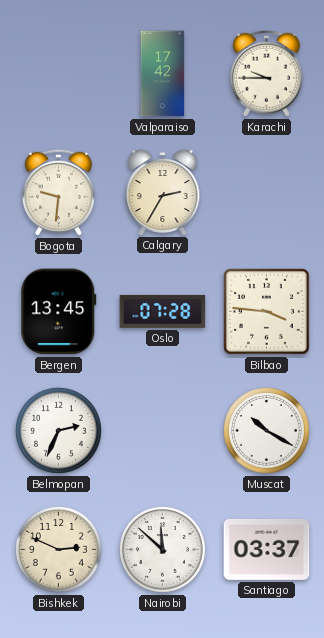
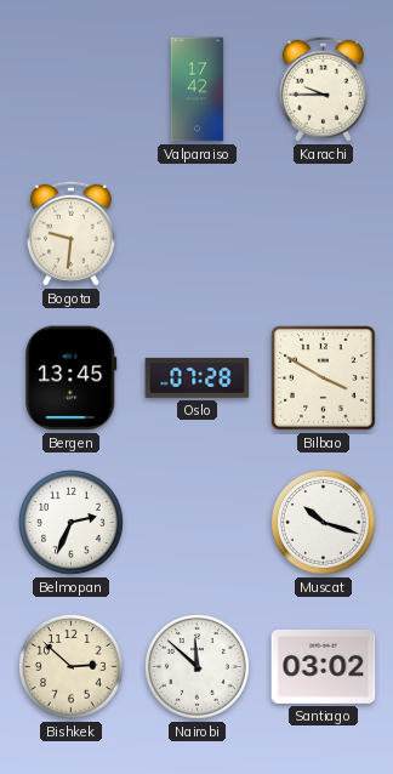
Calgary: 2:35 -> none (163, 193)
Bilbao: 3:46 -> 3:50 (324, 379)
Muscat: 10:20 -> 10:18 (324, 523)
Bishkek: 2:49 -> 2:52 (72, 667)
Santiago: 03:37 -> 03:02 (324, 666)
